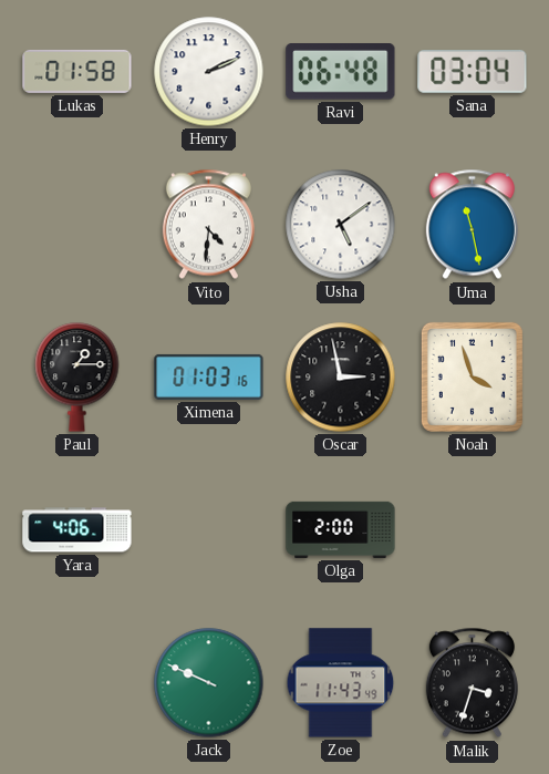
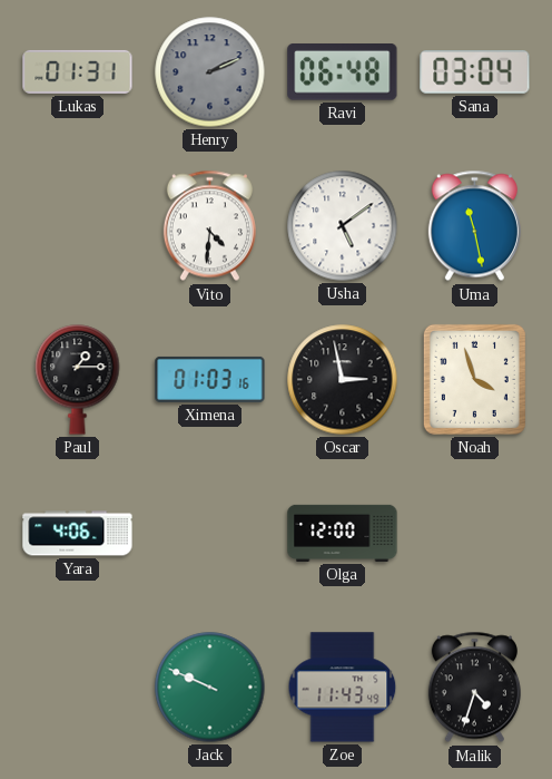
Lukas: 01:58 -> 01:31 (78, 71)
Henry dial: white -> grey (210, 72)
Olga: 2:00 -> 12:00 (343, 533)
Malik: 3:33 -> 4:33 (474, 688)
